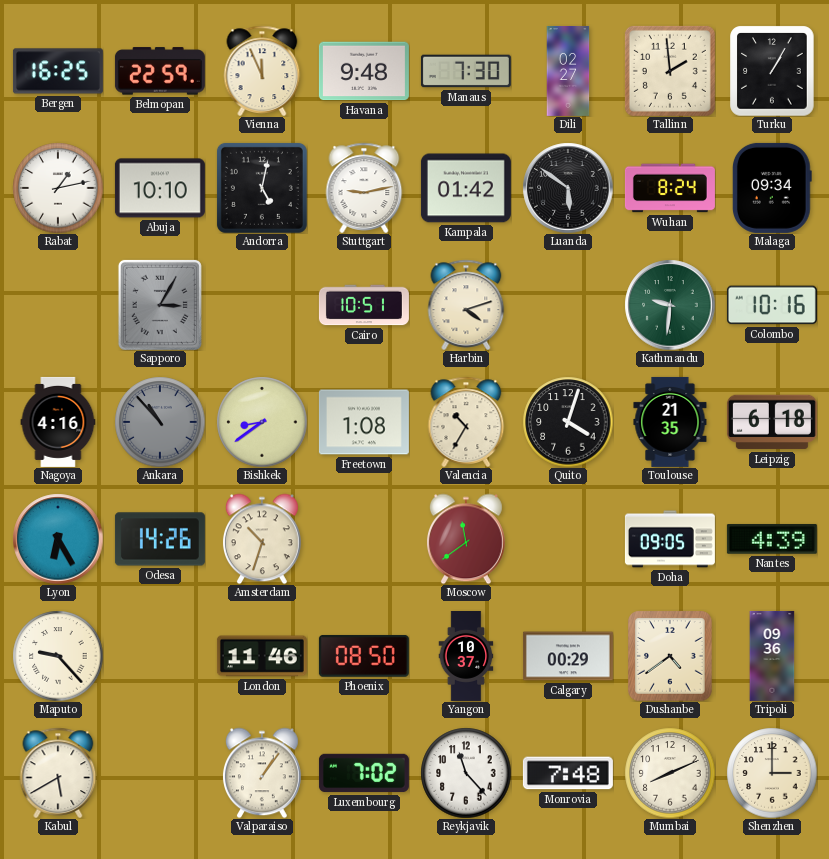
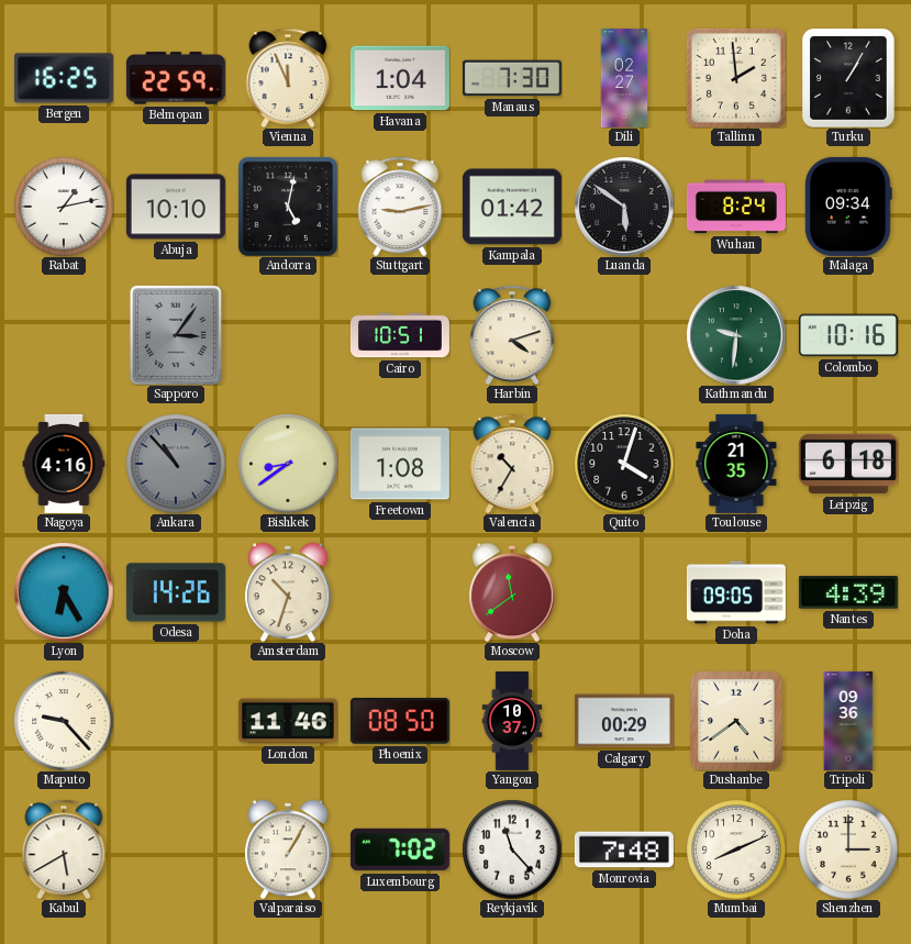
Havana: 9:48 -> 1:04 (400, 78)
Sapporo: 3:05 -> 3:06 (176, 335)
Valparaiso: 1:06 -> 1:05 (288, 849)
